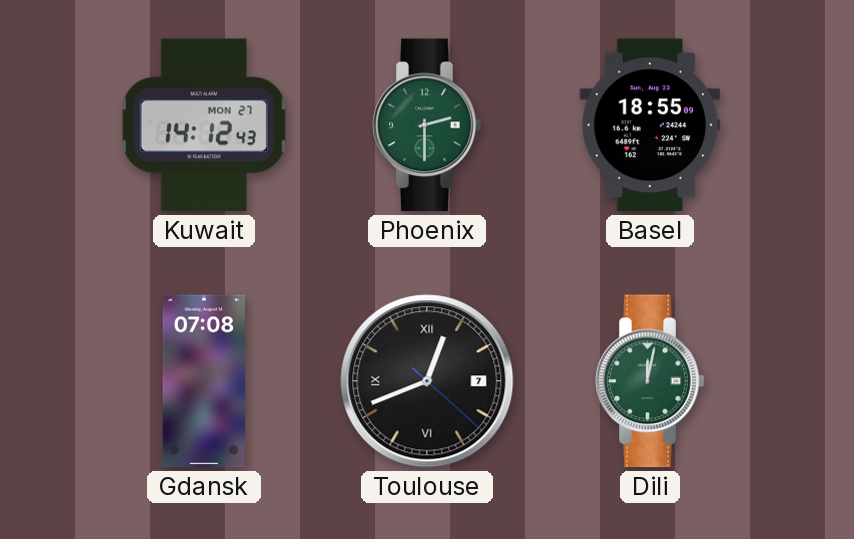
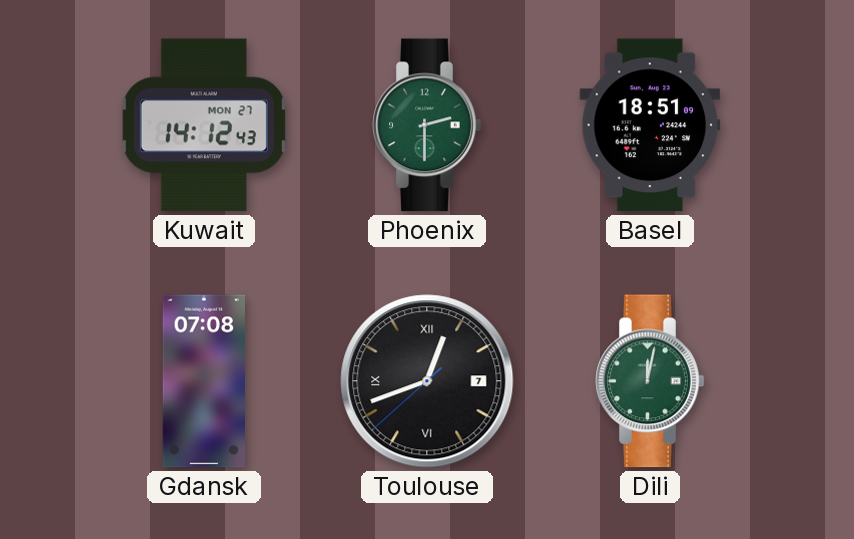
Basel: 18:55 -> 18:51 (650, 125)
Toulouse: 12:41:22 -> 12:41:38 (427, 381)
